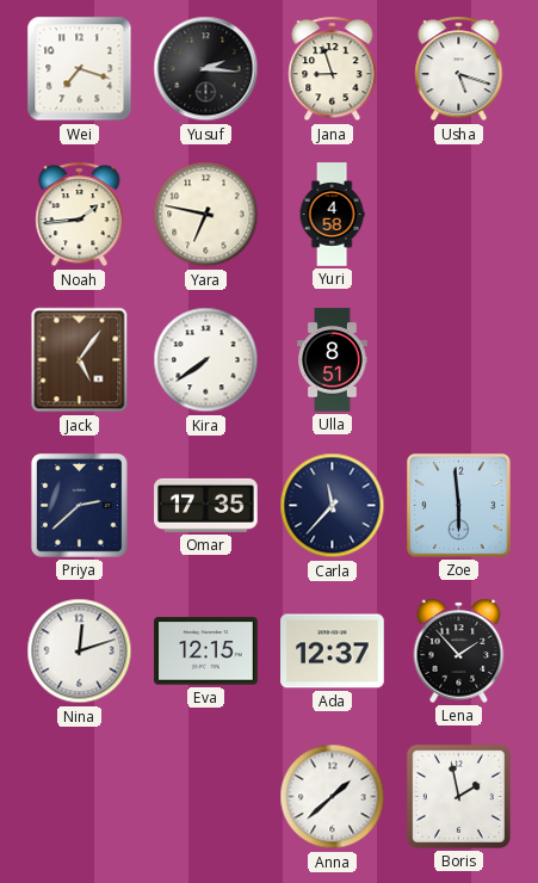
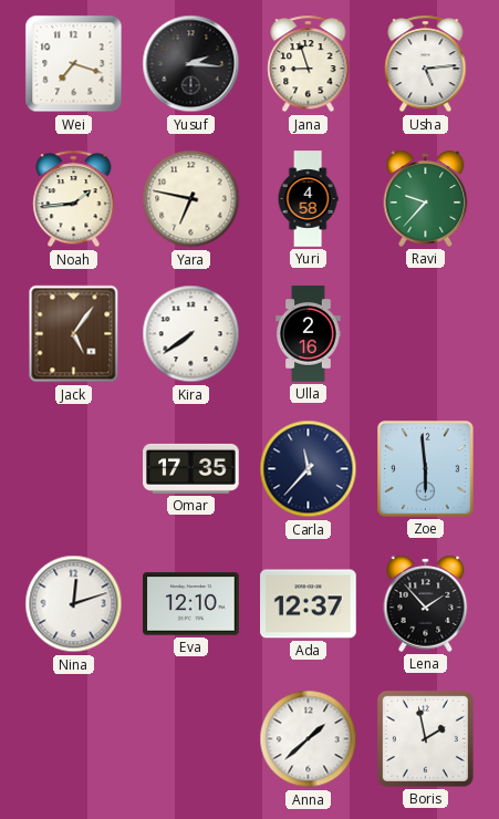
Usha: 5:18 -> 5:14 (426, 64)
Ravi: none -> 9:37 (426, 198)
Ulla: 8:51 -> 2:16 (309, 334)
Priya: 2:38 -> none (79, 505)
Eva: 12:15 -> 12:10 (191, 604)
